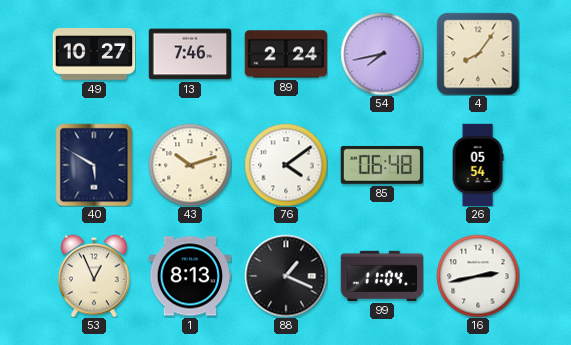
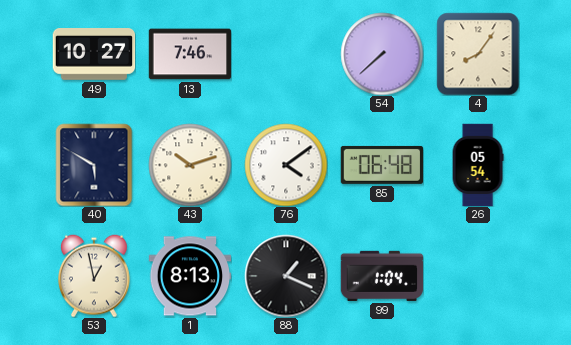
89: 2:24 -> none (286, 54)
54: 7:43 -> 7:38 (382, 54)
53: 12:56 -> 12:58 (95, 276)
99: 11:04 -> 1:04 (382, 276)
16: 2:43 -> none (478, 276)
